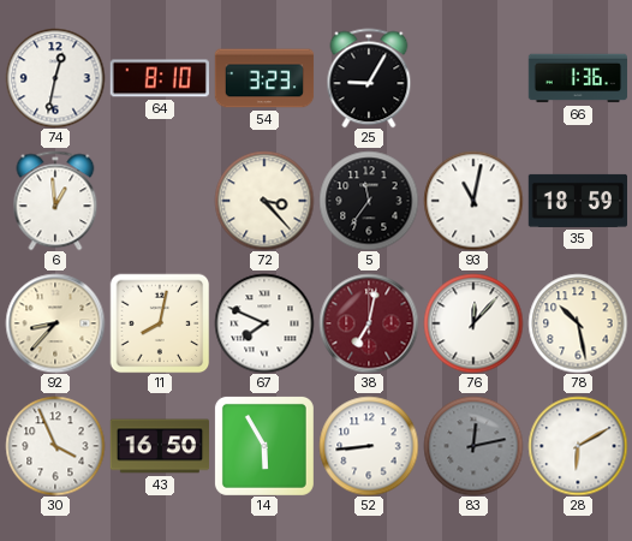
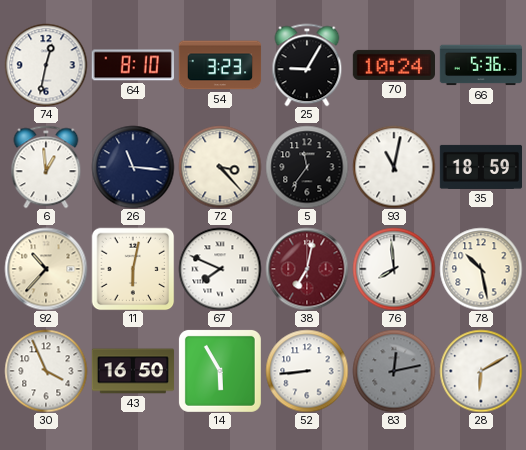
70: none -> 10:24 (393, 65)
66: 1:36 -> 5:36 (480, 65)
26: none -> 11:16 (133, 167)
92: 8:37 -> 10:37 (46, 269)
11: 8:02 -> 6:02 (133, 269)
76: 12:07 -> 7:59 (394, 269)
